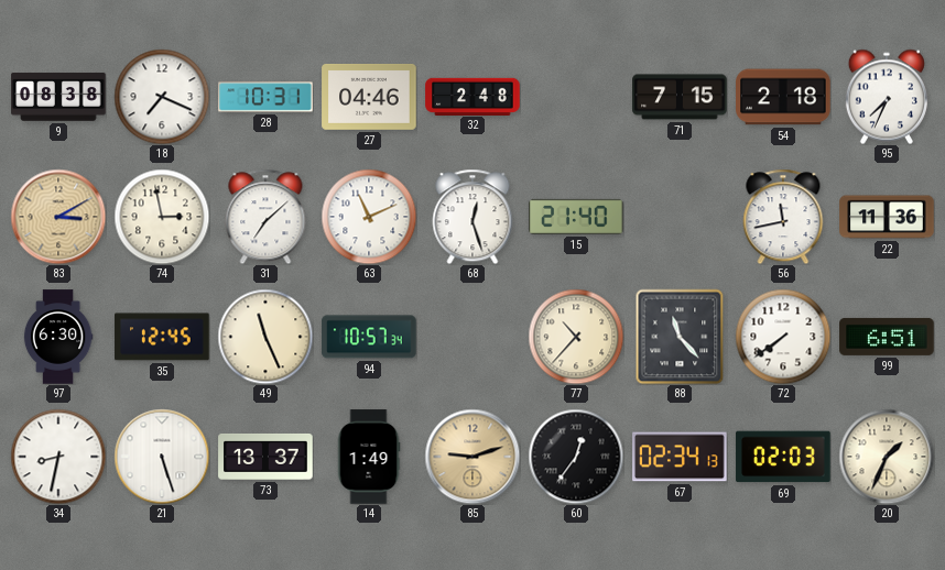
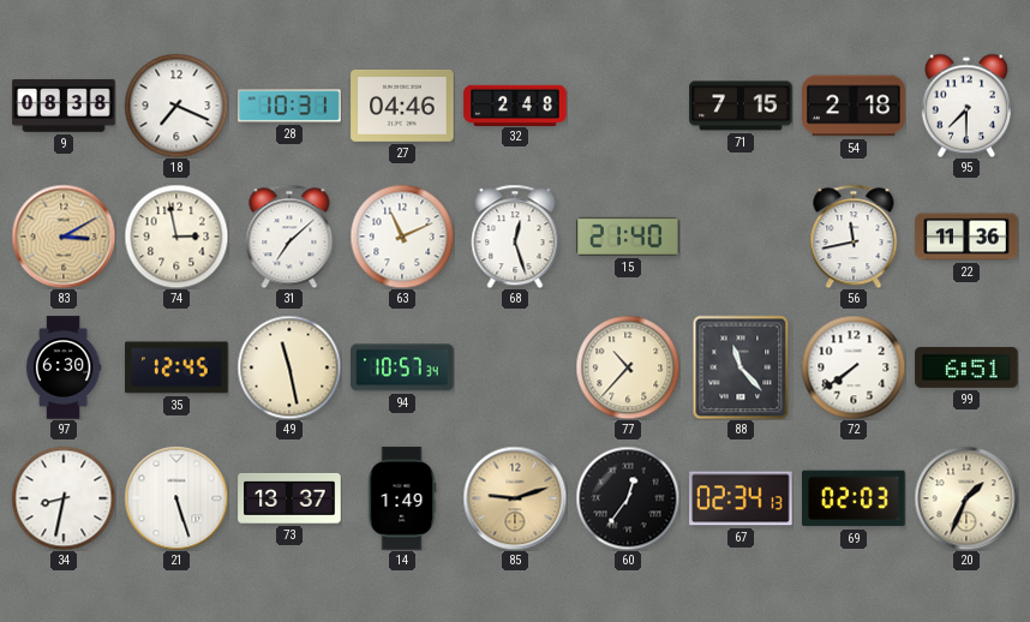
95: 7:34 -> 7:30 (966, 106)
49: 11:26 -> 11:28 (289, 367)
